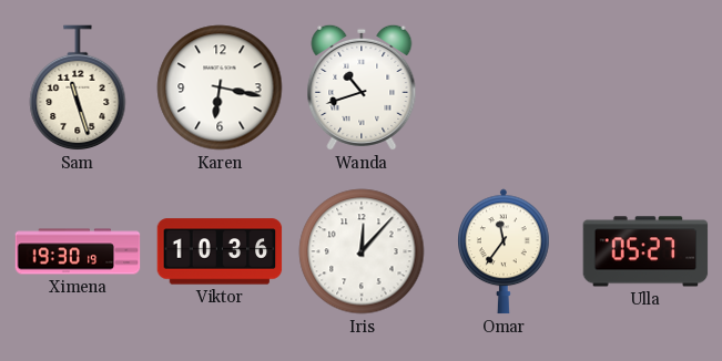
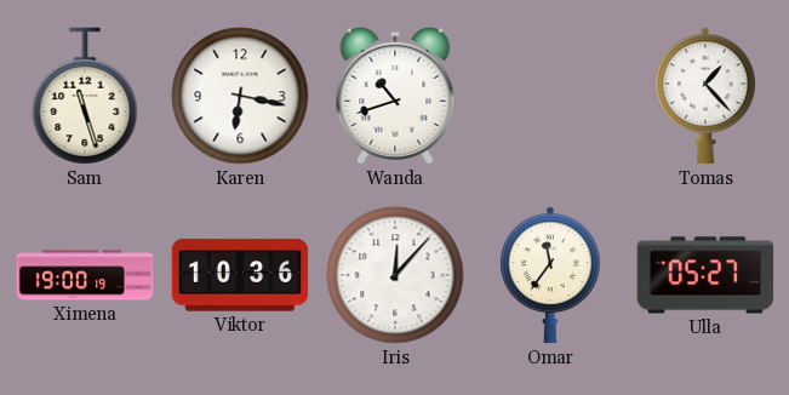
Tomas: none -> 1:23 (707, 96)
Ximena: 19:30 -> 19:00 (85, 275)
